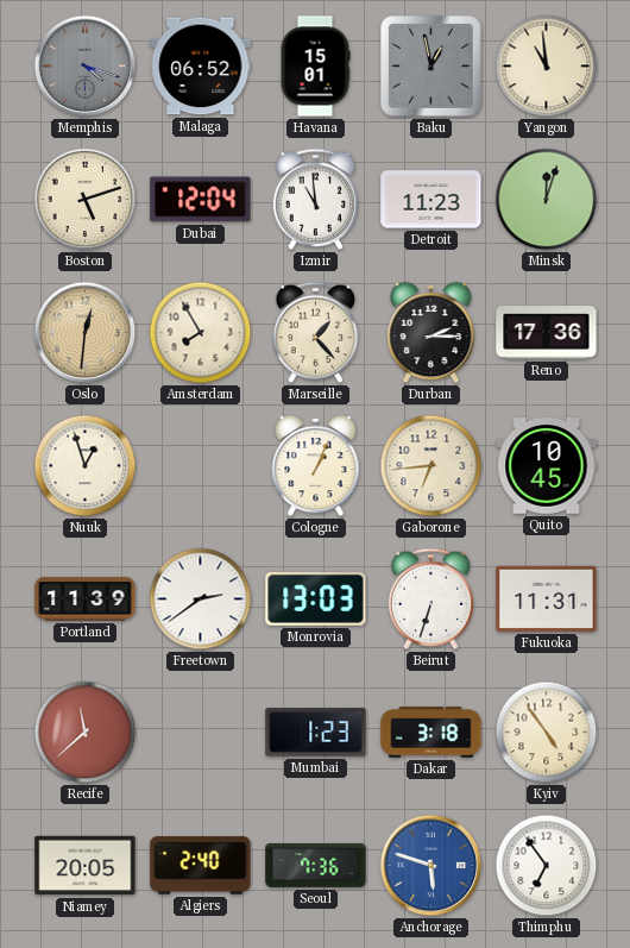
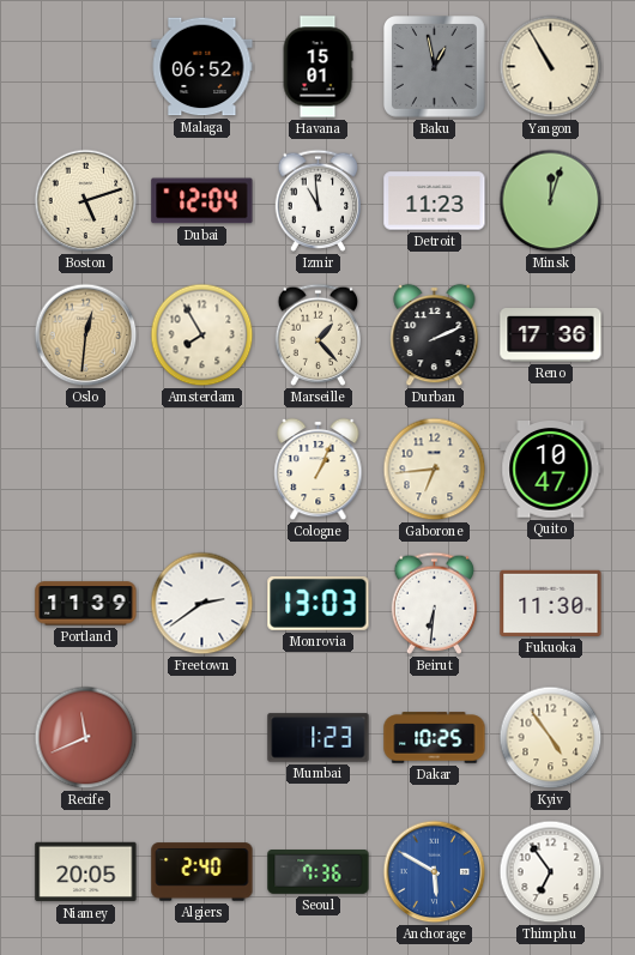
Memphis: 4:18 -> none (86, 67)
Yangon: 10:59 -> 10:55 (551, 67)
Durban: 2:15 -> 2:11 (435, 336)
Nuuk: 12:57 -> none (86, 466)
Quito: 10:45 -> 10:47 (551, 470)
Beirut: 6:33 -> 6:31 (435, 603)
Fukuoka: 11:31 -> 11:30 (551, 603)
Recife: 11:38 -> 11:41 (86, 738)
Dakar: 3:18 -> 10:25 (435, 738)
Anchorage: 5:48 -> 5:50 (435, 872)
